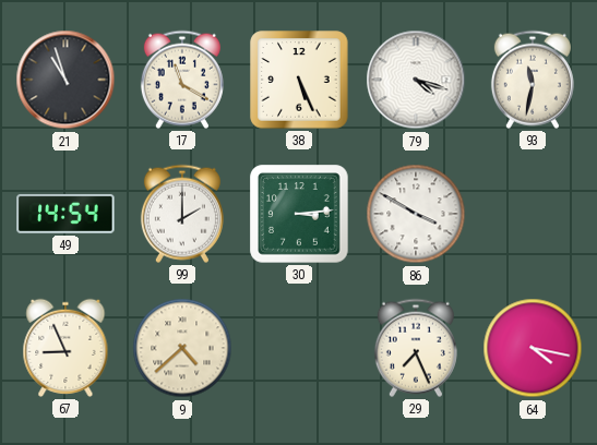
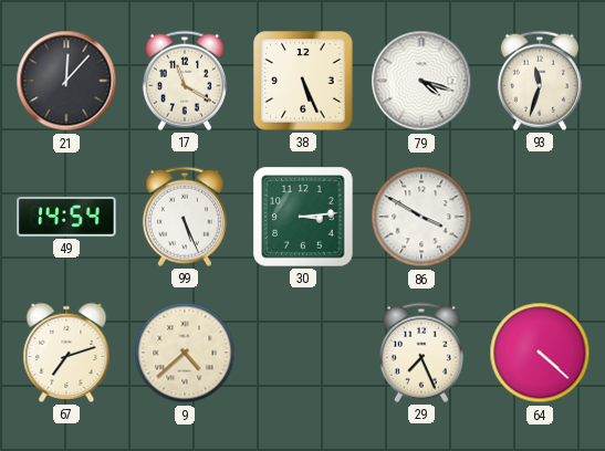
21: 10:57 -> 12:07 (66, 81)
93: 11:32 -> 11:33 (540, 81)
99: 2:00 -> 5:26 (185, 217)
67: 8:56 -> 7:12 (66, 353)
64: 4:17 -> 4:22 (540, 353)
